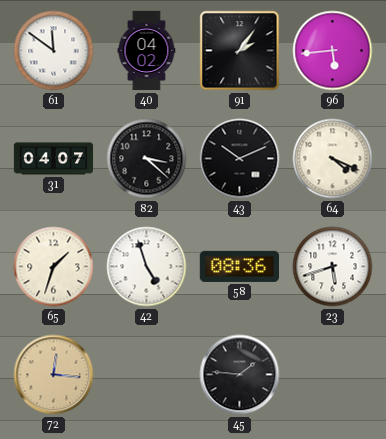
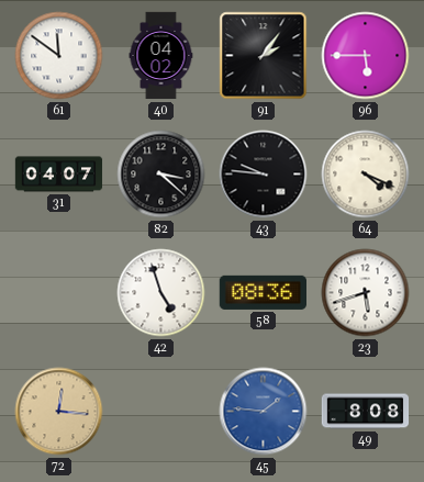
96: 5:44 -> 5:45 (366, 56)
43: 10:11 -> 9:46 (264, 175)
65: 1:33 -> none (54, 267)
45 dial: black -> blue (264, 412)
49: none -> 8:08 (366, 412)
